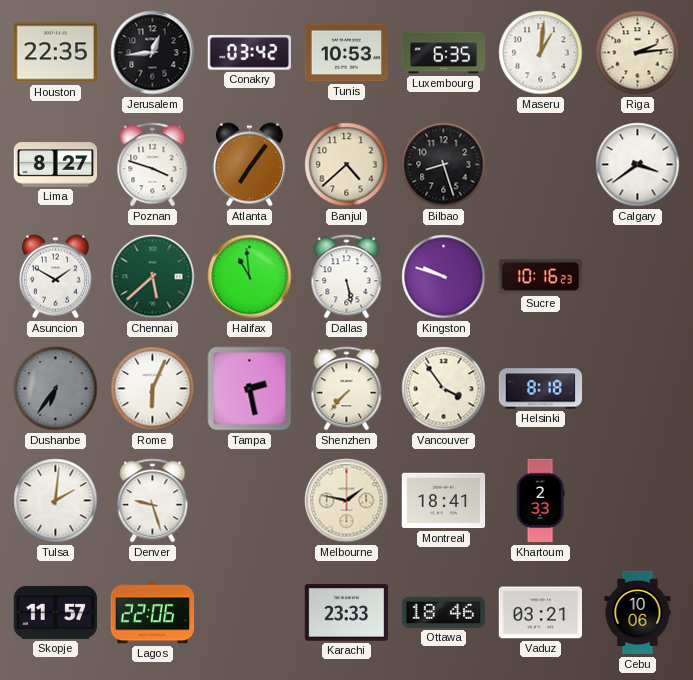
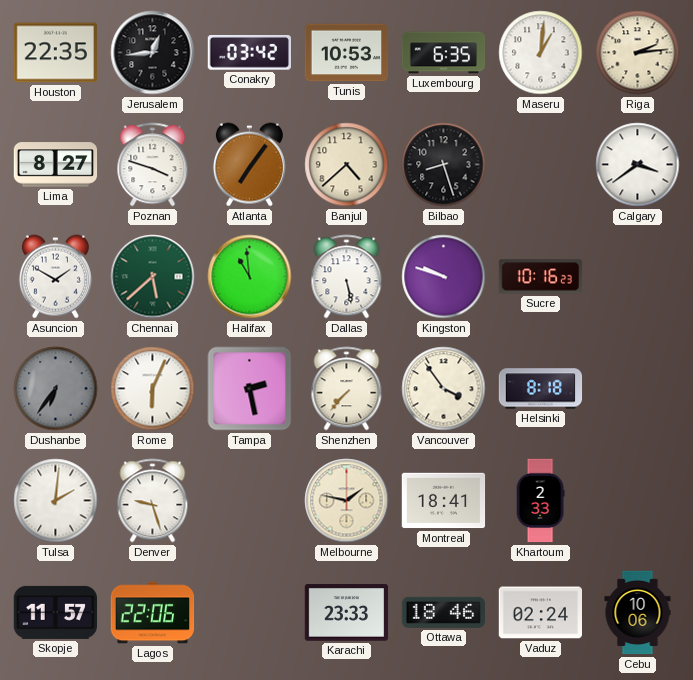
Vaduz: 03:21 -> 02:24 (540, 613)
